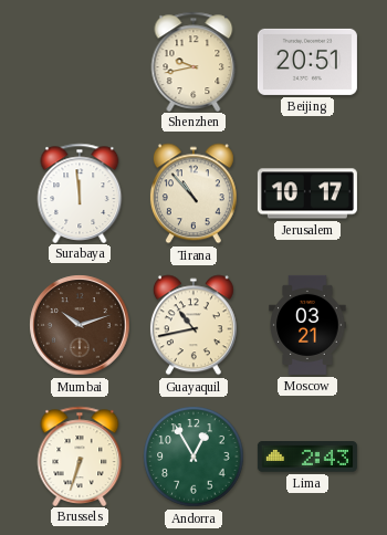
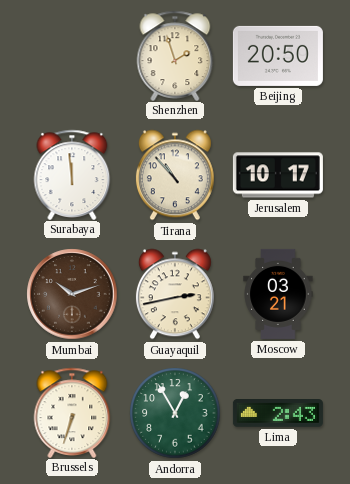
Shenzhen: 9:43 -> 1:57 (175, 55)
Beijing: 20:51 -> 20:50 (278, 56)
Guayaquil: 10:43 -> 2:43 (175, 294)
